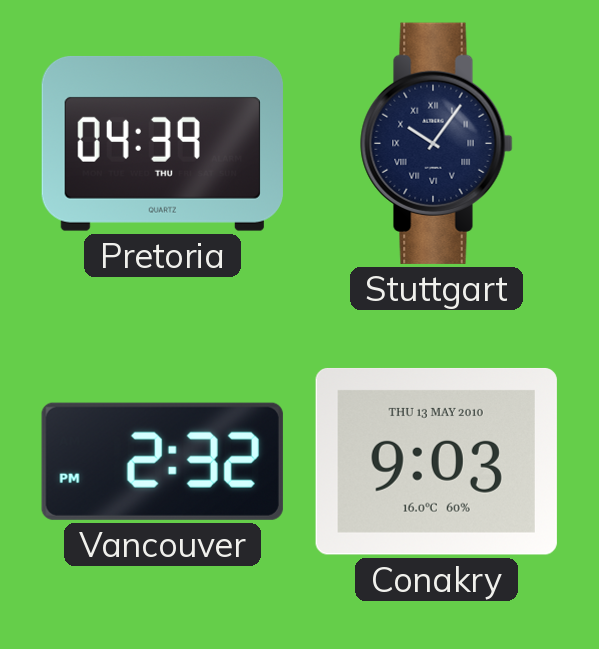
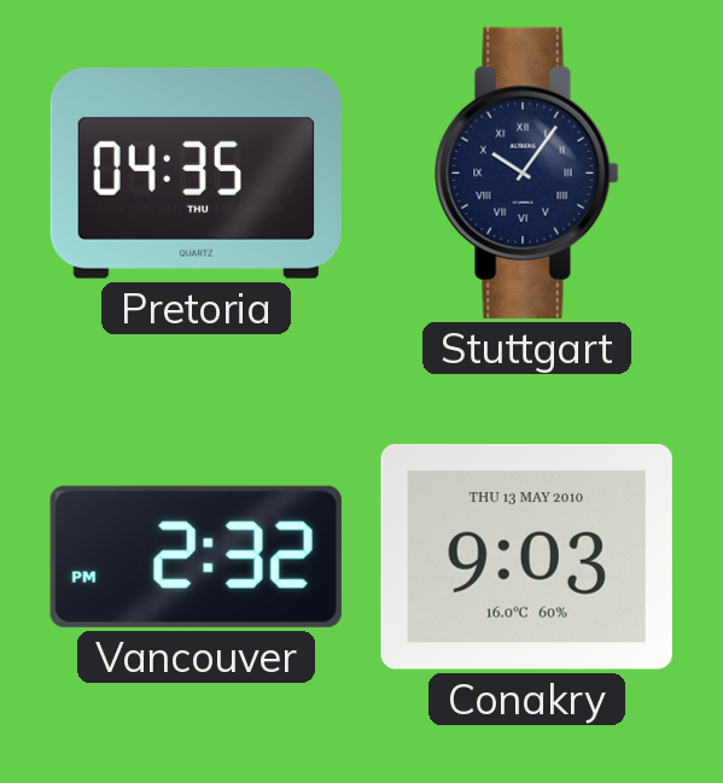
Pretoria: 04:39 -> 04:35 (196, 173)
